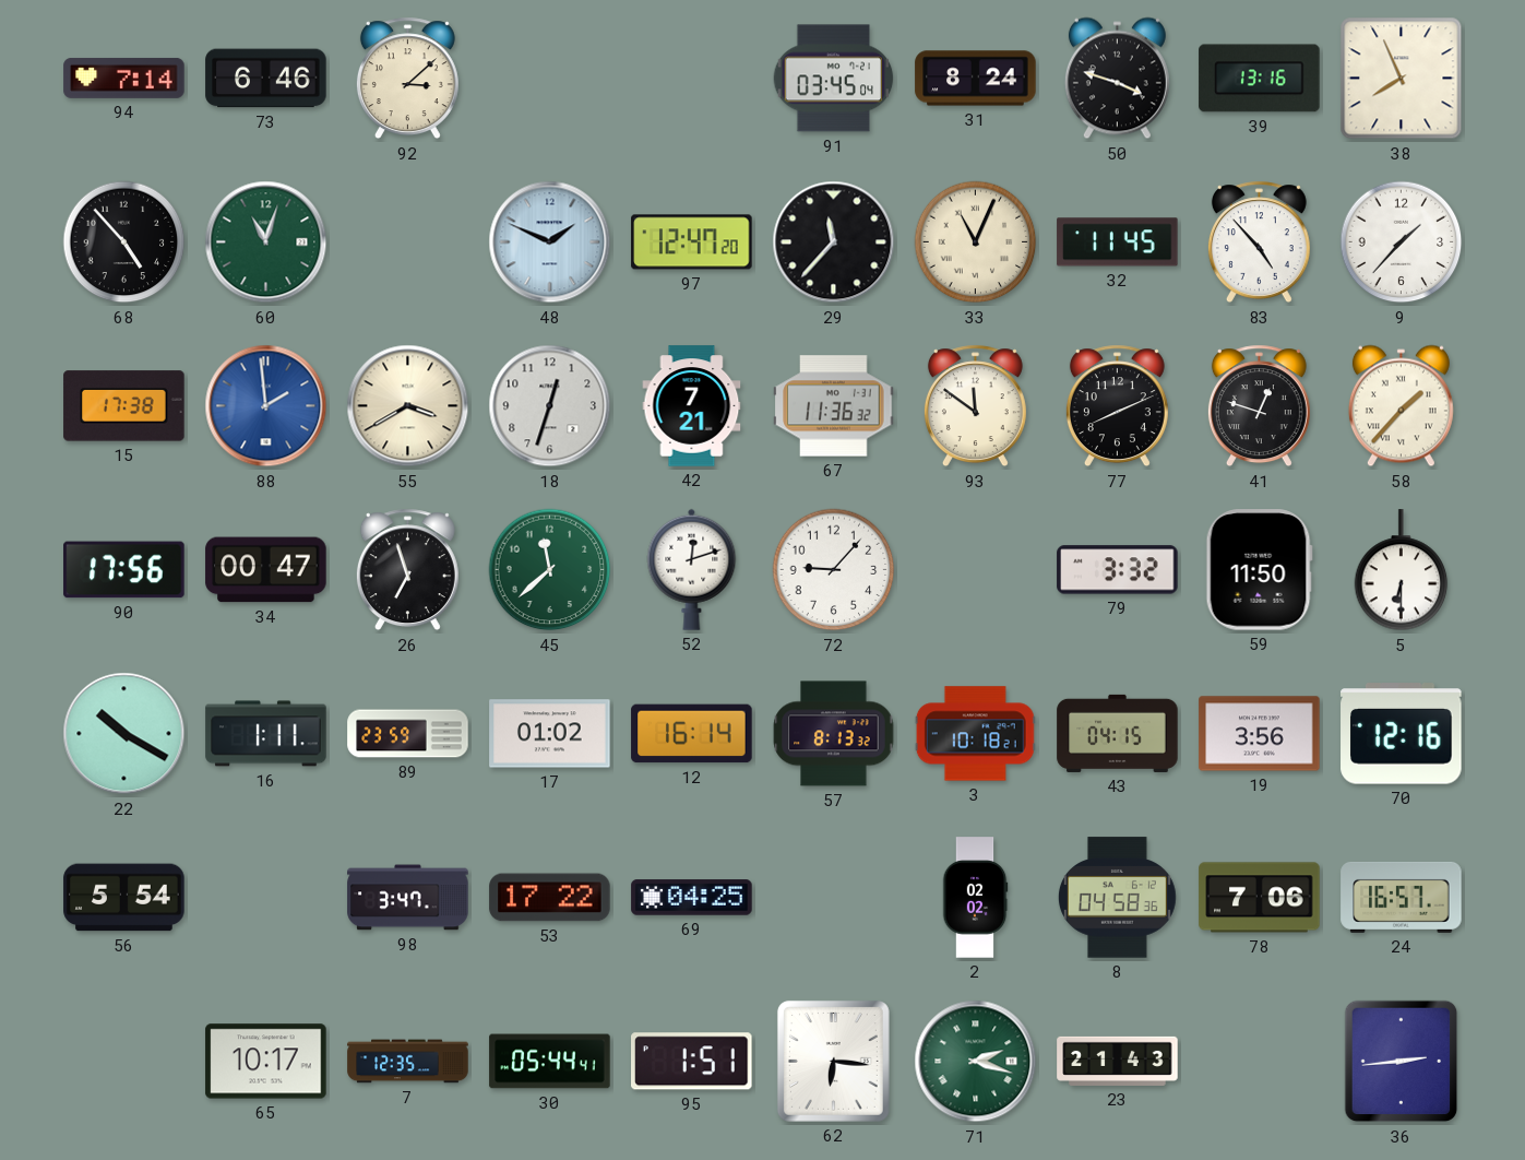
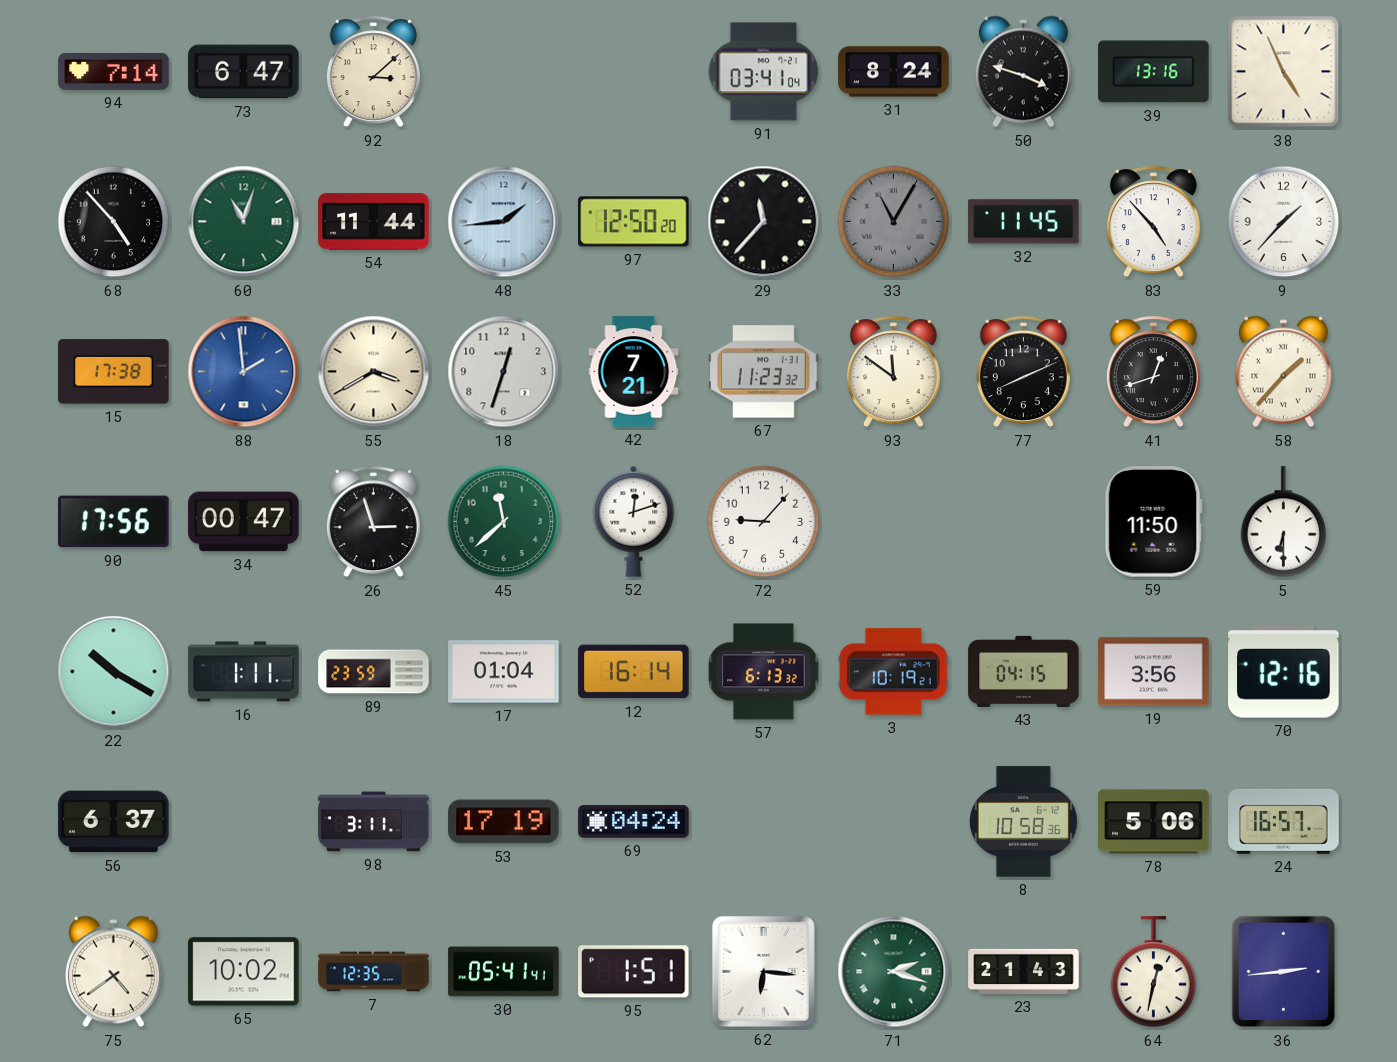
73: 6:46 -> 6:47 (244, 72)
91: 03:45 -> 03:41 (764, 72)
38: 7:56 -> 4:56 (1284, 72)
54: none -> 11:44 (374, 222)
48: 1:49 -> 1:44 (504, 222)
97: 12:47 -> 12:50 (634, 222)
33: 11:04 -> 11:05 (894, 222)
33 dial: cream -> grey (894, 222)
67: 11:36 -> 11:23 (764, 372)
41: 12:48 -> 12:42 (1153, 372)
26: 6:57 -> 2:57 (373, 522)
79: 3:32 -> none (1118, 570)
17: 01:02 -> 01:04 (504, 672)
57: 8:13 -> 6:13 (764, 672)
3: 10:18 -> 10:19 (893, 672)
56: 5:54 -> 6:37 (114, 822)
98: 3:47 -> 3:11 (374, 822)
53: 17:22 -> 17:19 (504, 822)
69: 04:25 -> 04:24 (634, 822)
2: 02:02 -> none (975, 898)
8: 04:58 -> 10:58 (1023, 822)
78: 7:06 -> 5:06 (1154, 822)
75: none -> 4:39 (113, 972)
65: 10:17 -> 10:02 (244, 972)
30: 05:44 -> 05:41 (504, 972)
64: none -> 12:32 (1154, 972)
